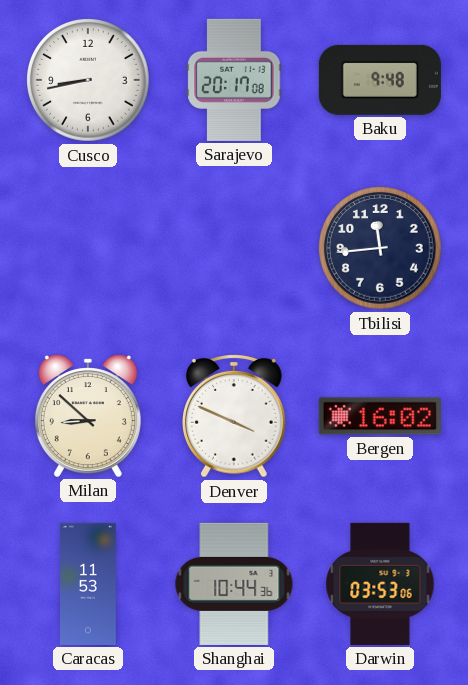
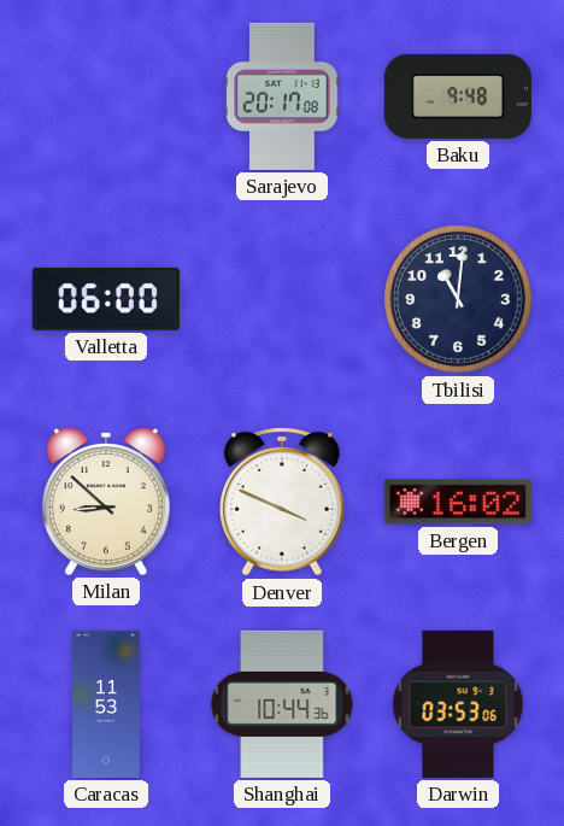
Cusco: 8:43 -> none (89, 80)
Valletta: none -> 06:00 (106, 299)
Tbilisi: 11:44 -> 11:01 (459, 299)
